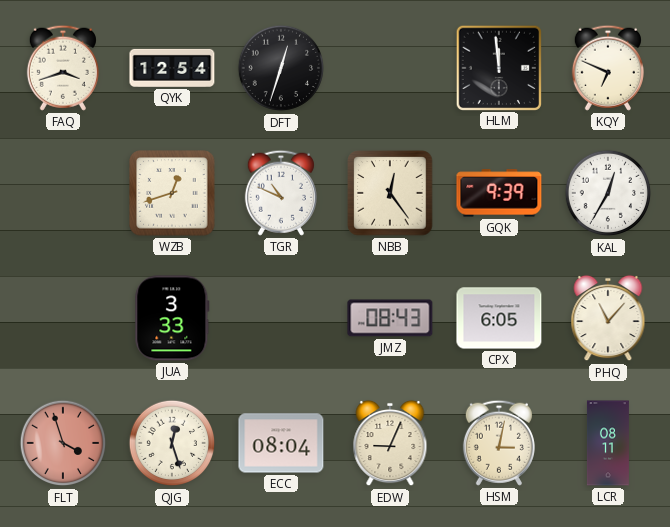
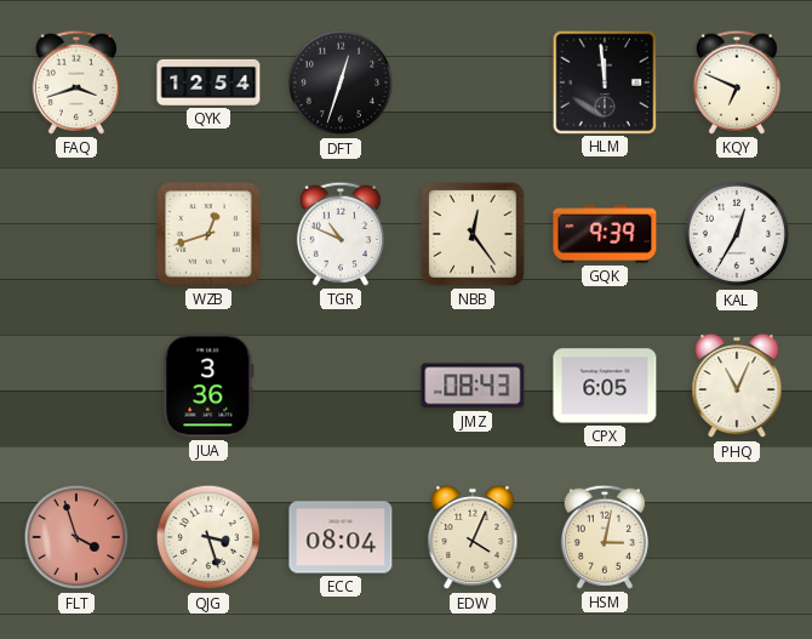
JUA: 3:33 -> 3:36 (208, 386)
PHQ: 11:07 -> 11:04 (737, 386)
QJG: 12:27 -> 3:27 (208, 537)
EDW: 9:04 -> 4:04 (473, 537)
LCR: 08:11 -> none (608, 443)
